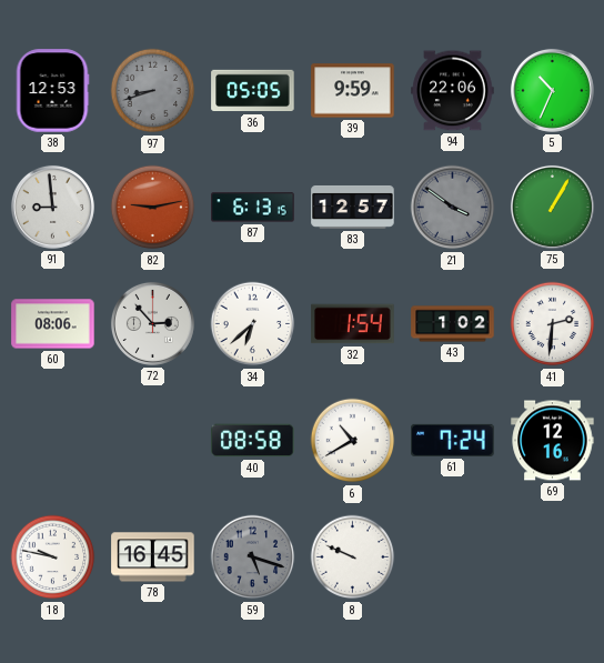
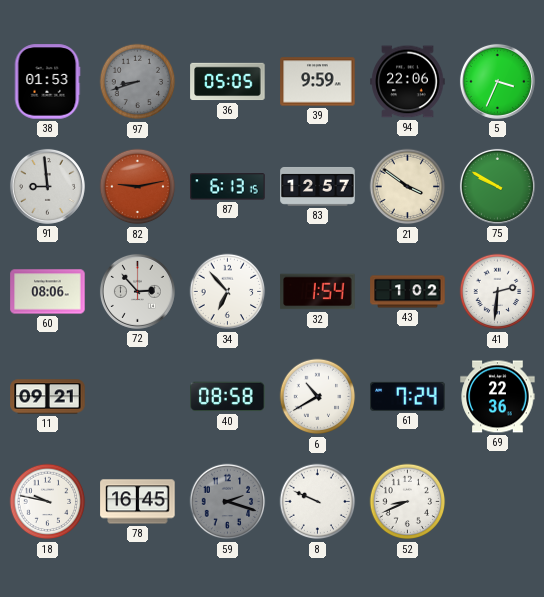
38: 12:53 -> 01:53 (47, 82)
5: 10:34 -> 3:34 (497, 81)
21 dial: grey -> cream (408, 187)
75: 1:05 -> 9:50 (497, 186)
34: 6:38 -> 6:53 (228, 292)
11: none -> 09:21 (48, 397)
69: 12:16 -> 22:36 (498, 397)
59: 5:18 -> 2:18 (228, 502)
52: none -> 8:41 (408, 502)
